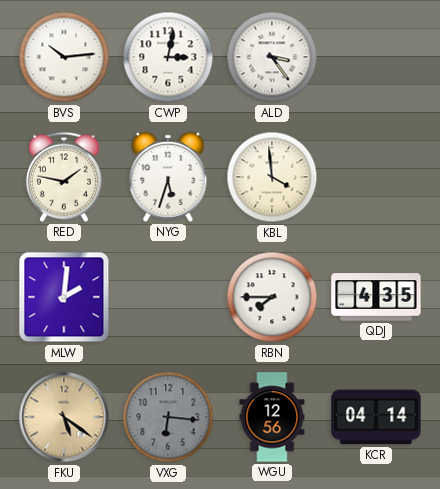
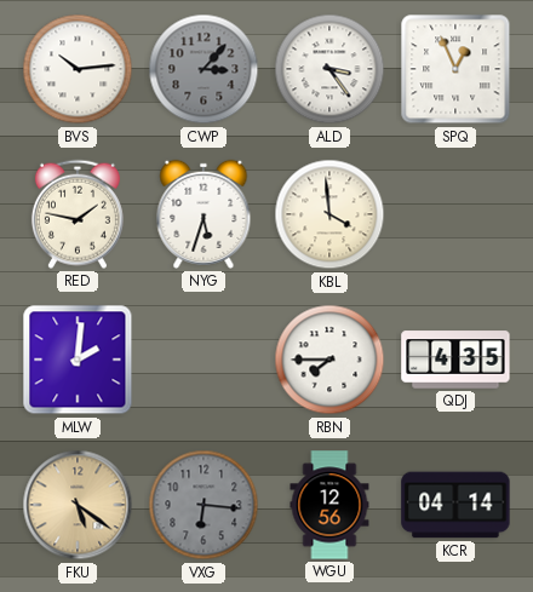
CWP: 3:02 -> 3:07 (204, 69)
CWP dial: white -> grey (204, 69)
SPQ: none -> 12:56 (455, 69)
